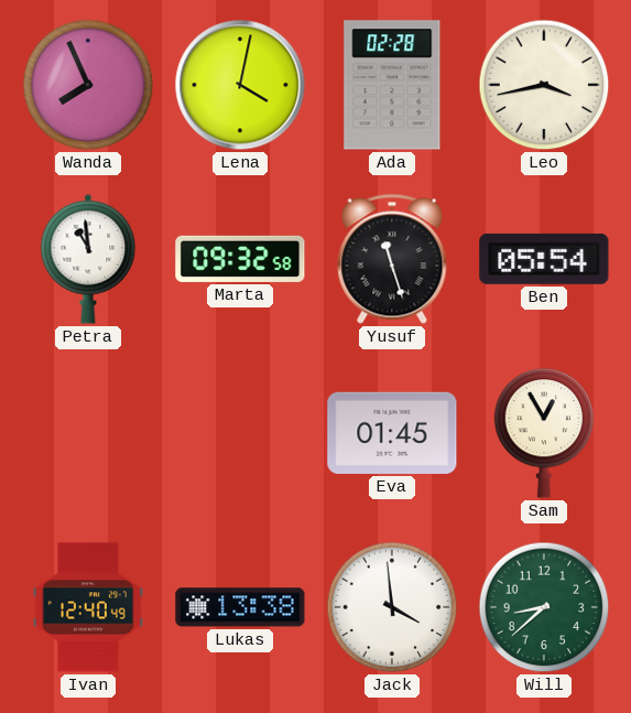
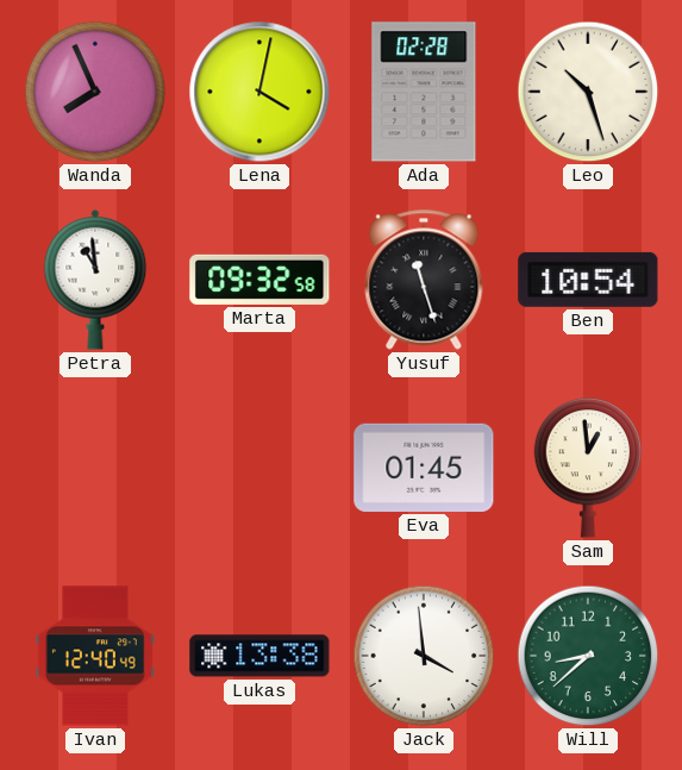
Leo: 3:43 -> 10:27 (588, 92)
Ben: 05:54 -> 10:54 (588, 280)
Sam: 12:55 -> 12:59 (588, 469)
